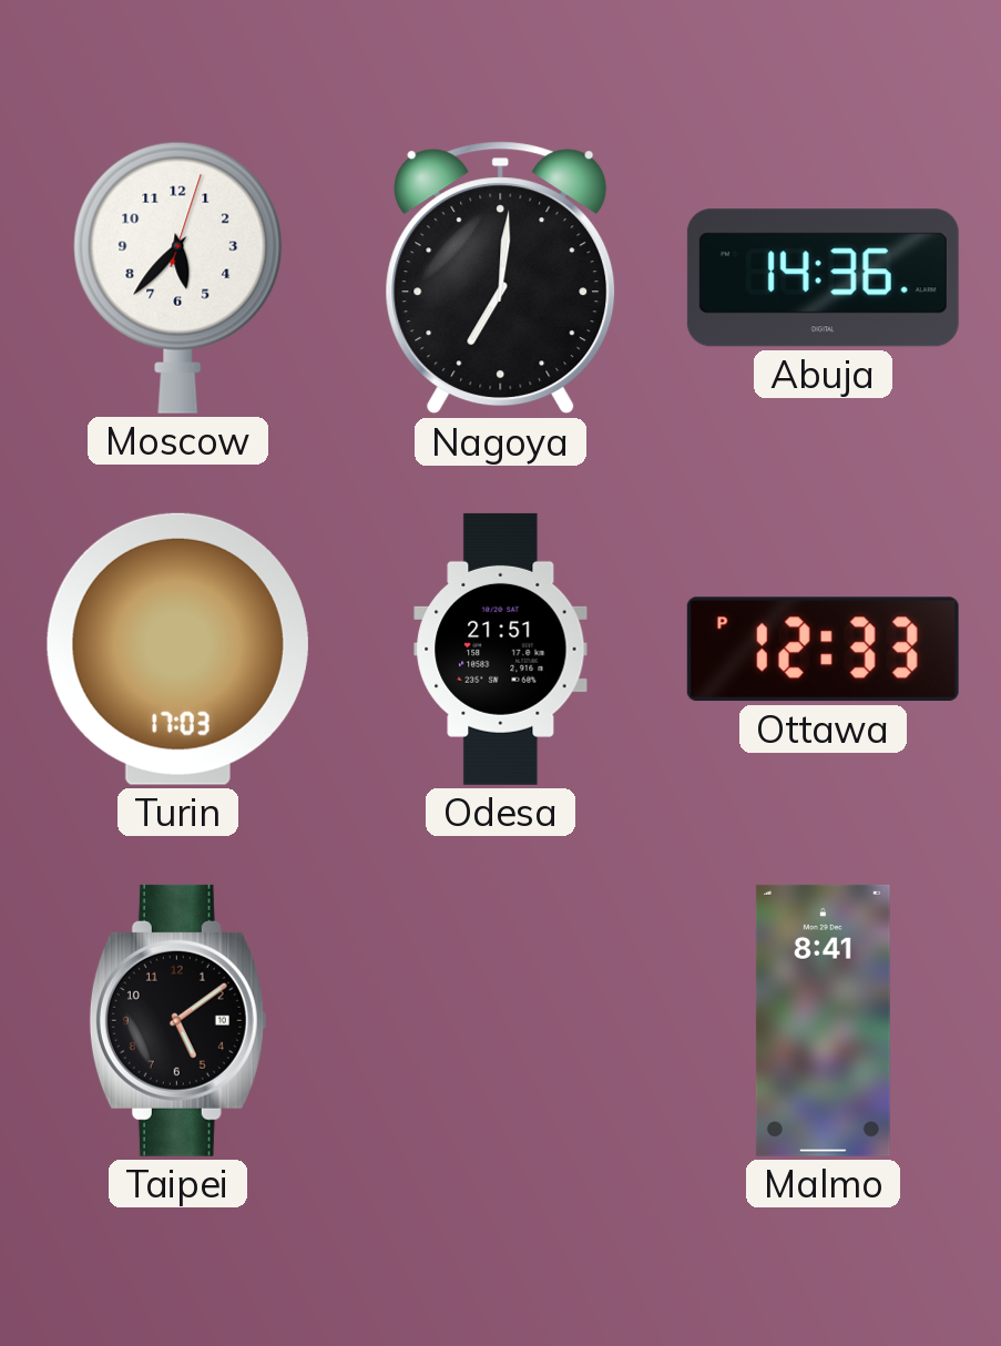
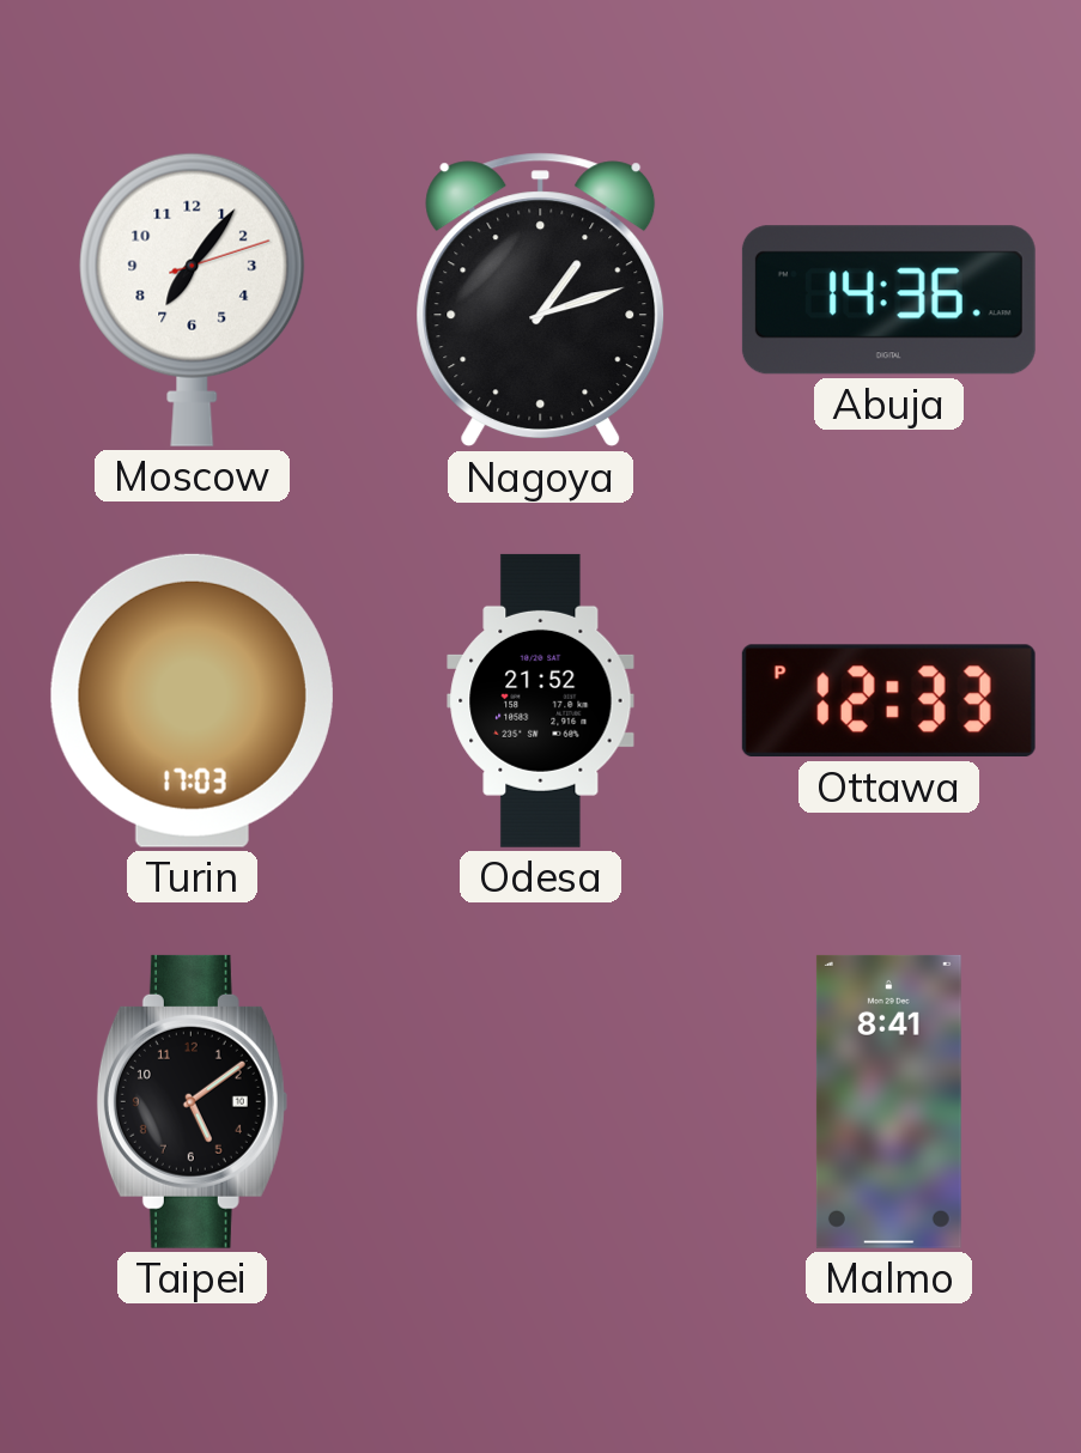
Moscow: 5:37 -> 7:06 (193, 299)
Nagoya: 7:01 -> 1:12 (541, 300)
Odesa: 21:51 -> 21:52 (541, 700)
